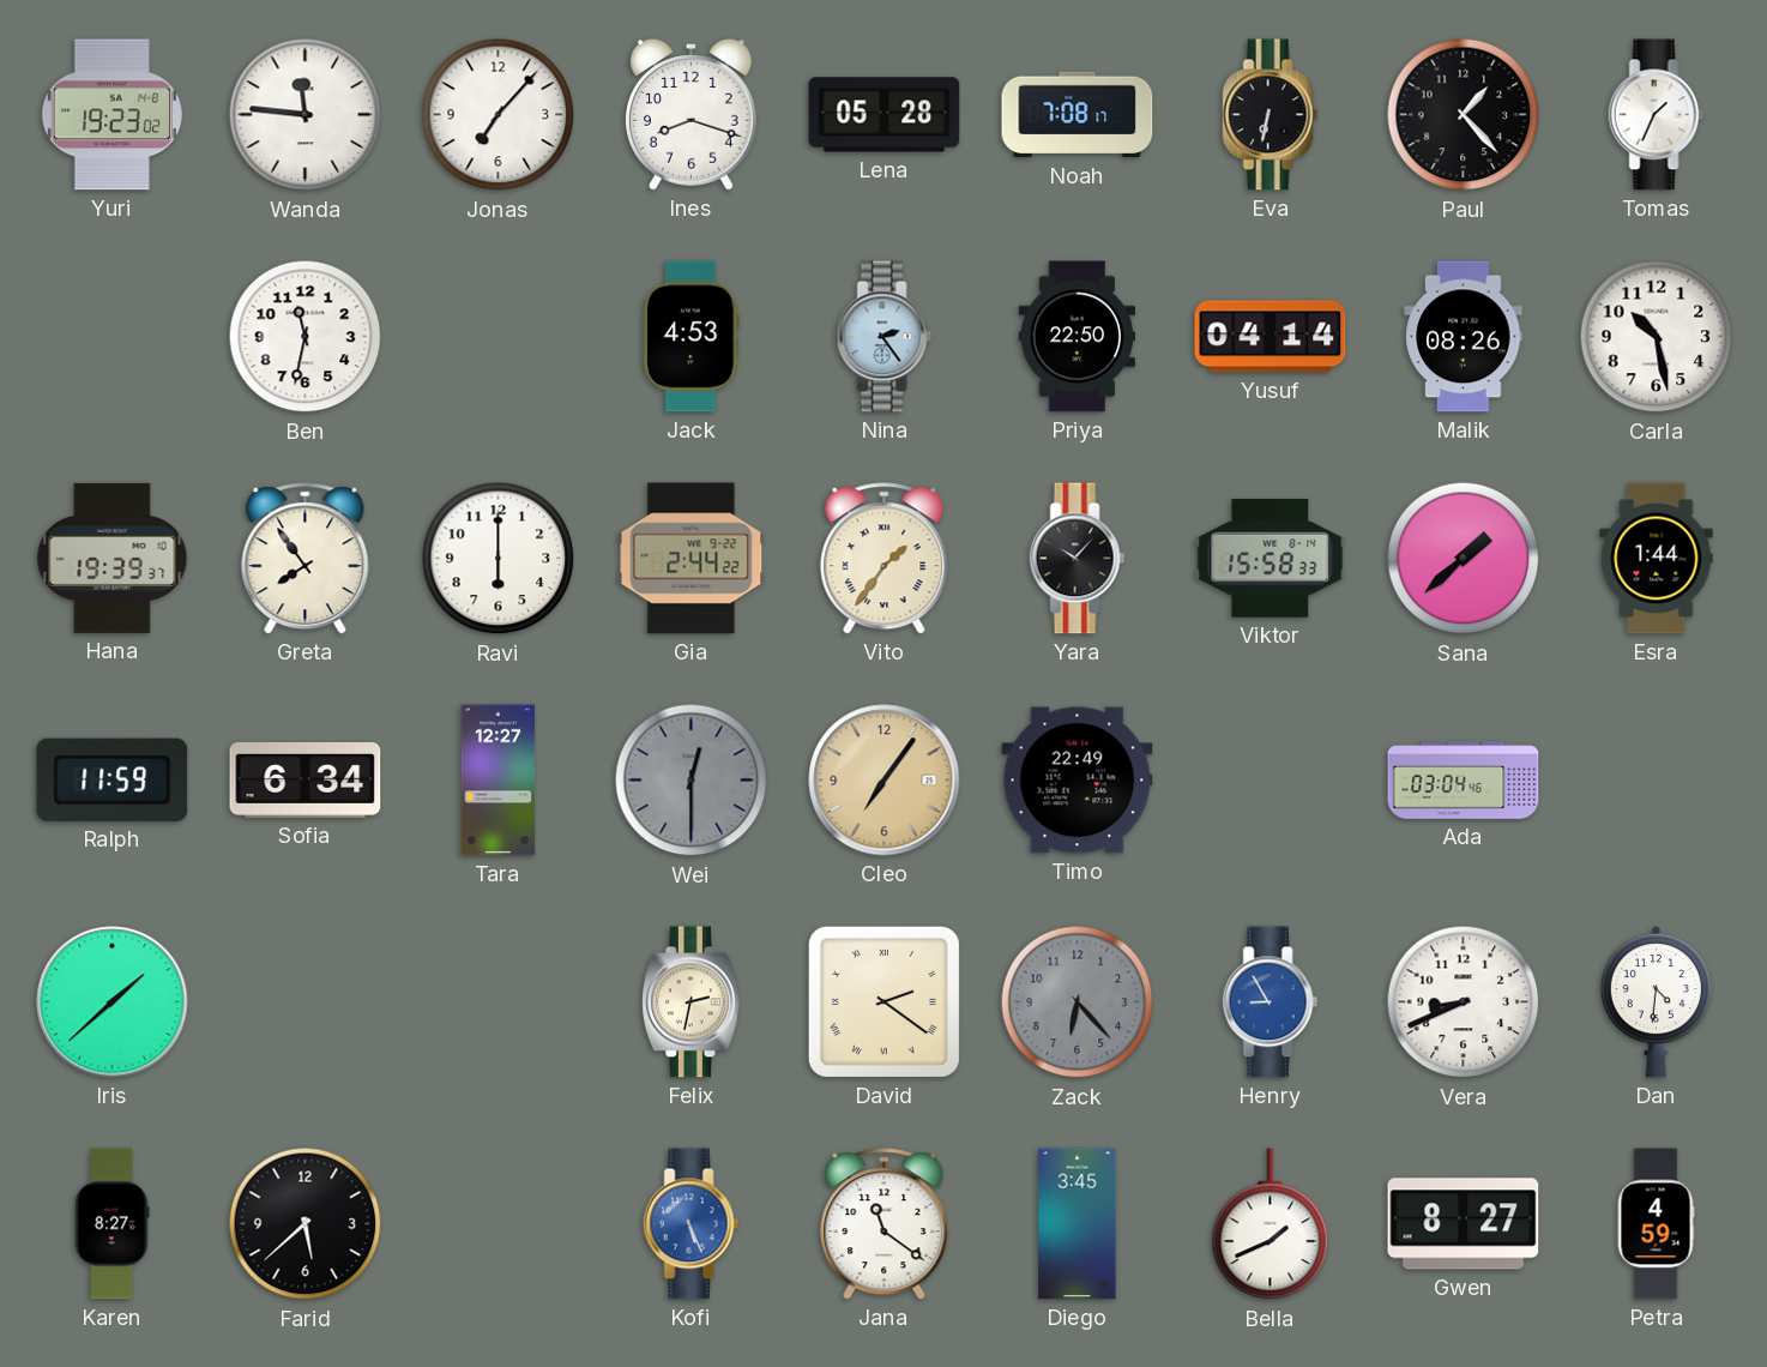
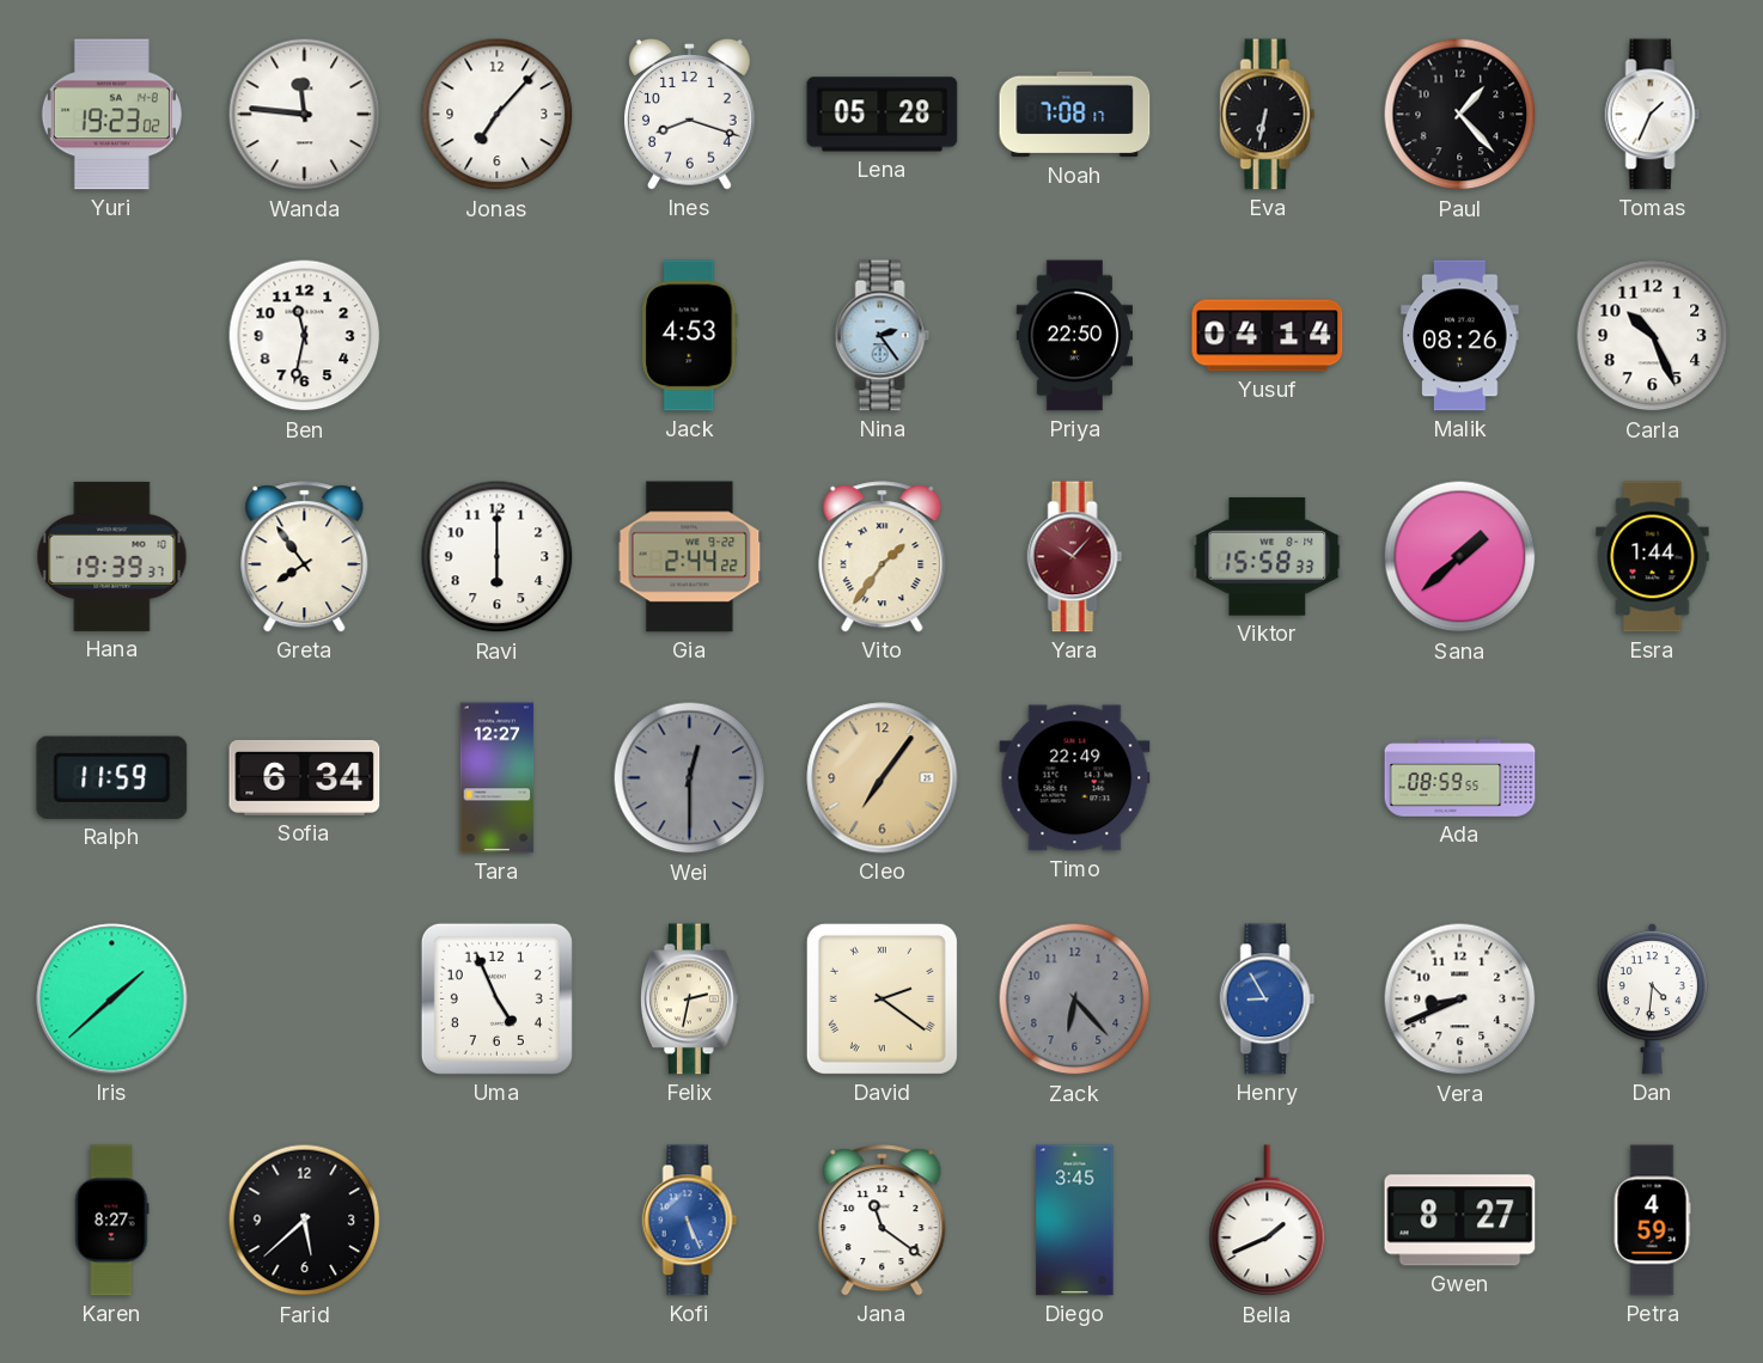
Carla: 10:28 -> 10:26 (1653, 336)
Yara dial: black -> burgundy (1075, 557)
Ada: 03:04 -> 08:59 (1460, 778)
Uma: none -> 4:56 (496, 998)
